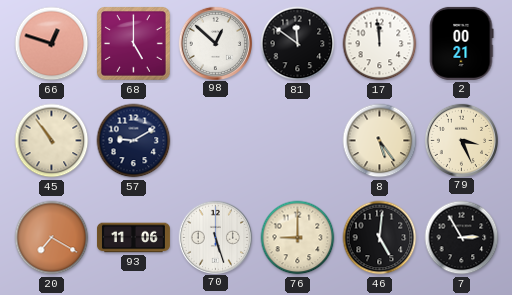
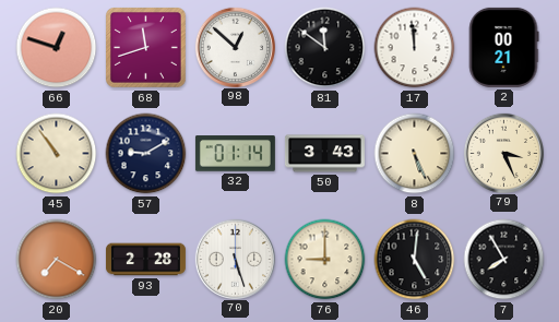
68: 5:00 -> 11:42 (146, 48)
32: none -> 01:14 (235, 154)
50: none -> 3:43 (324, 154)
8: 5:24 -> 5:26 (415, 154)
93: 11:06 -> 2:28 (145, 260)
7: 2:55 -> 7:55 (504, 260)
